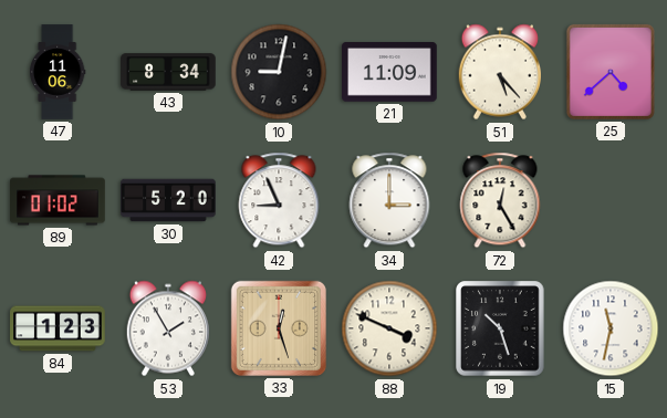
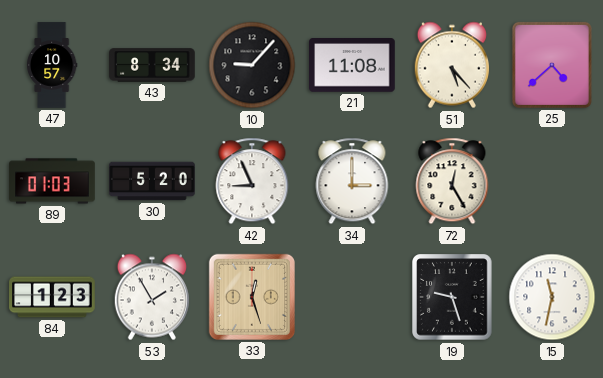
47: 11:06 -> 10:57 (52, 65)
10: 9:02 -> 9:07 (252, 65)
21: 11:09 -> 11:08 (353, 66)
89: 01:02 -> 01:03 (52, 181)
88: 3:49 -> none (389, 328)
19: 10:27 -> 9:27 (452, 297)
